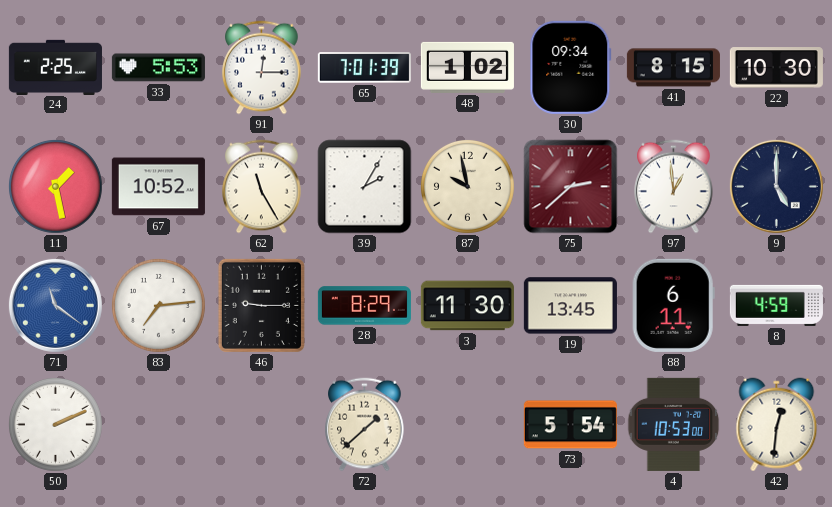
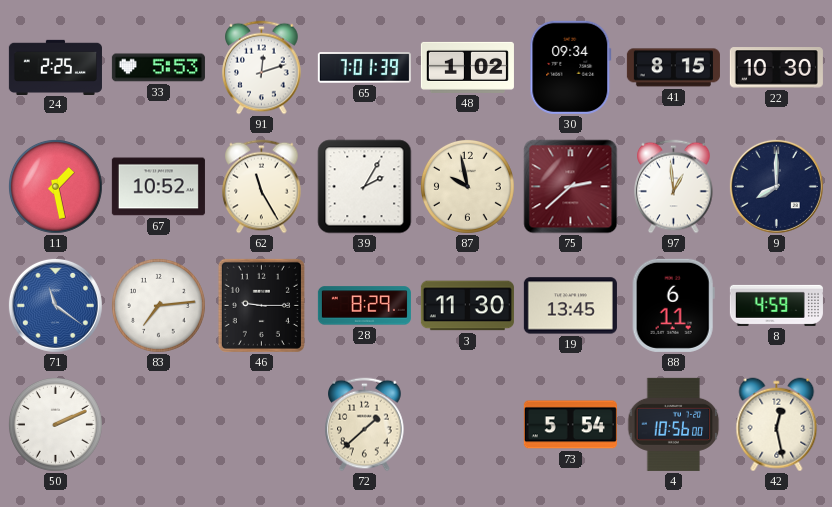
91: 12:15 -> 12:12 (262, 68)
9: 5:00 -> 8:00 (776, 186)
4: 10:53 -> 10:56 (674, 424)
42: 12:31 -> 12:28 (777, 425)
